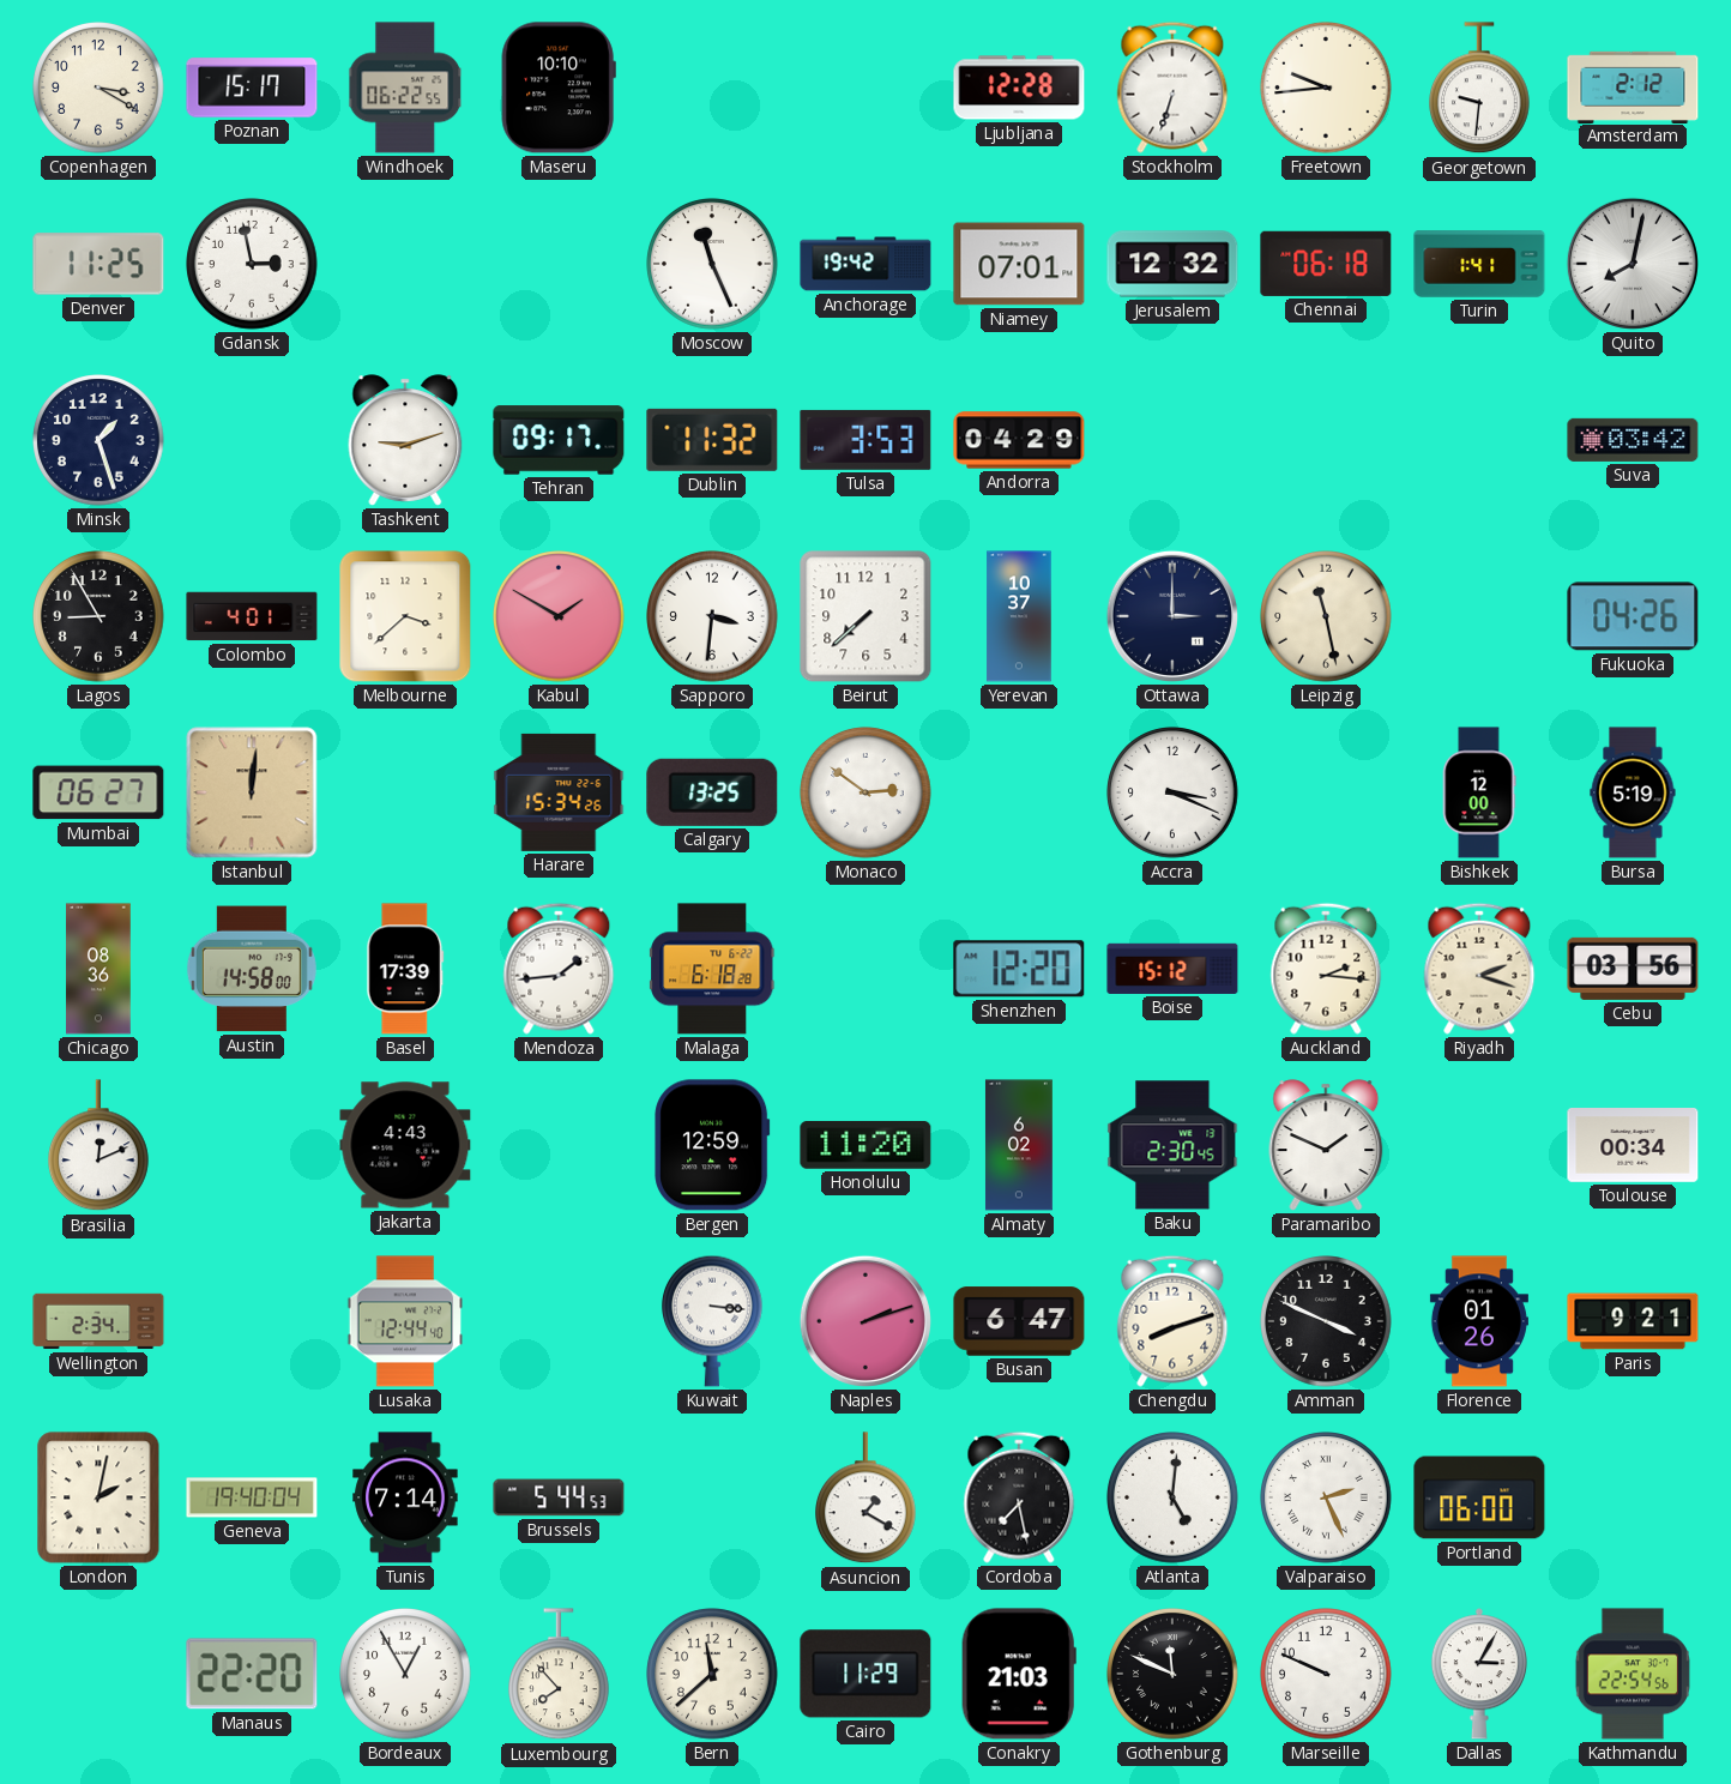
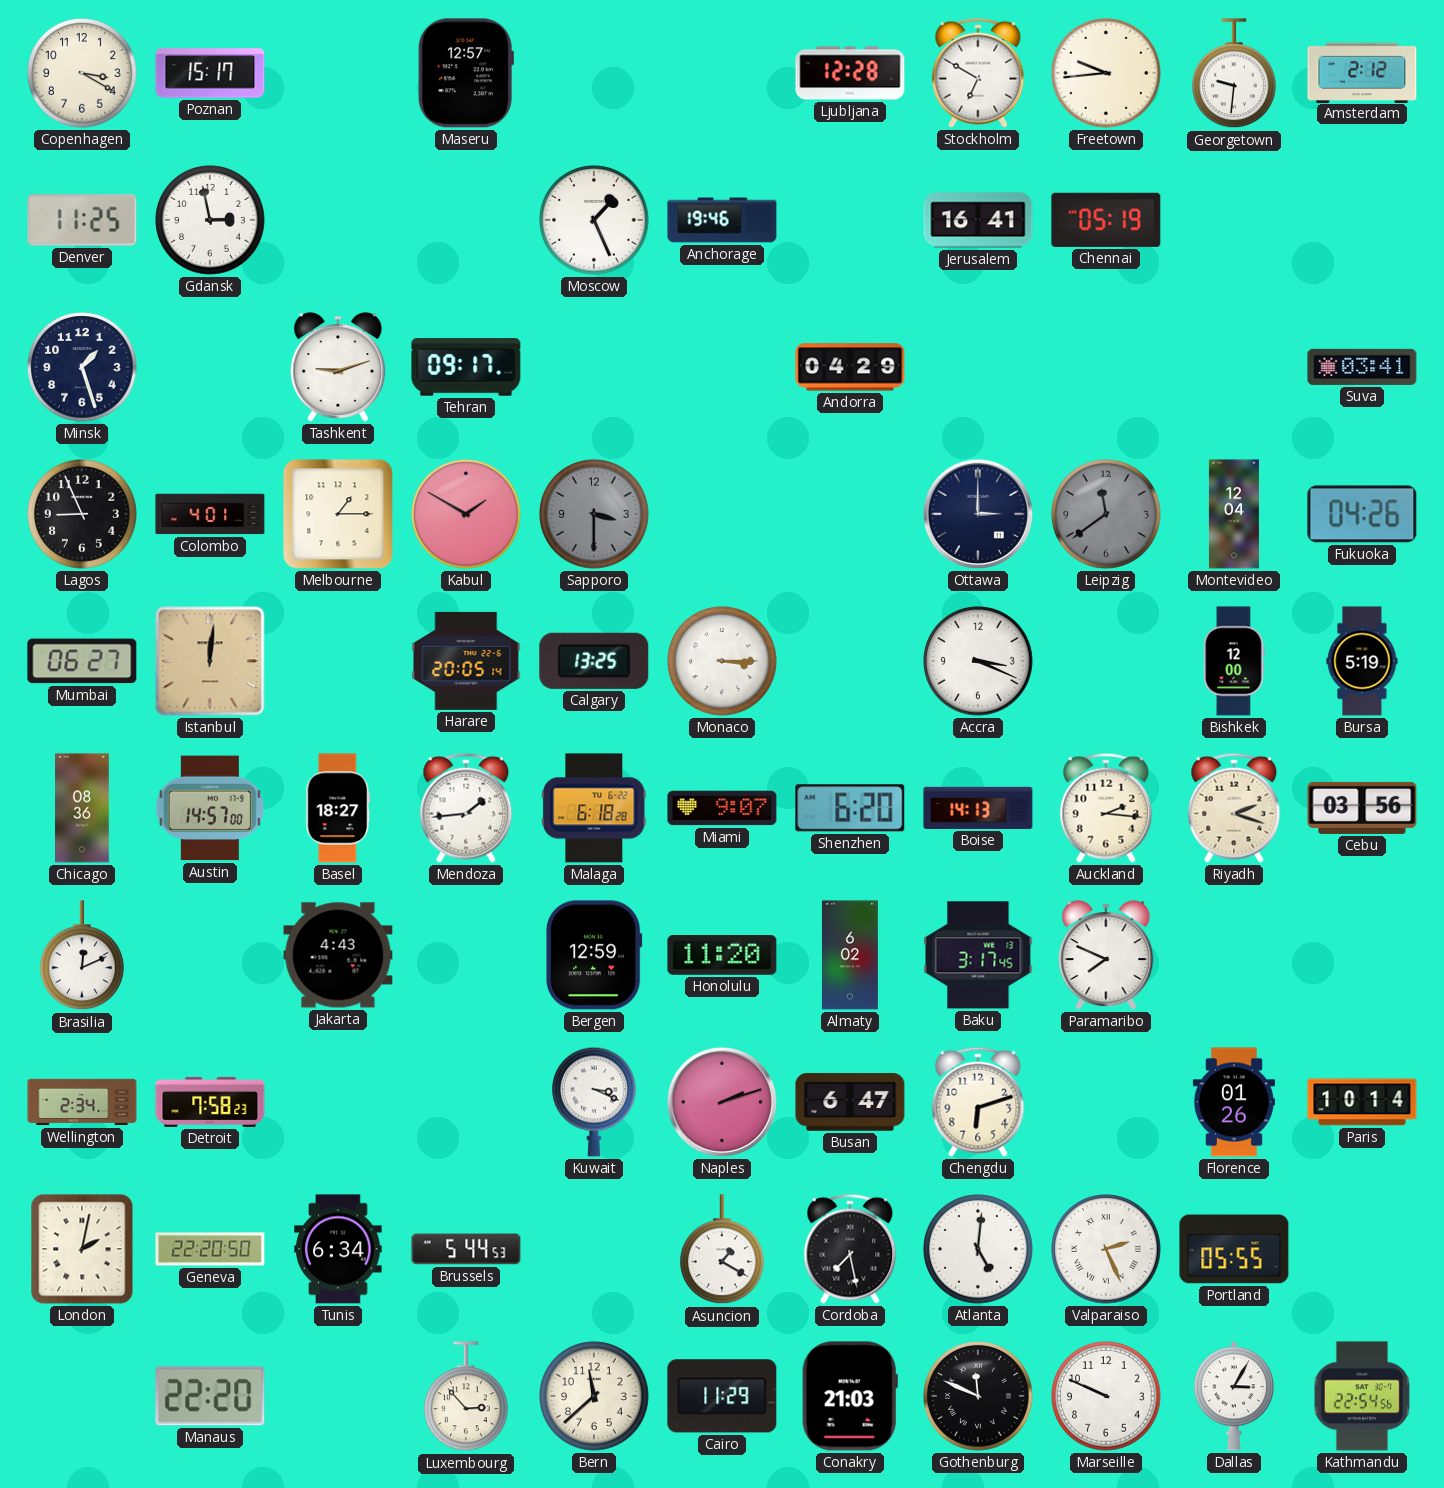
Windhoek: 06:22 -> none (406, 88)
Maseru: 10:10 -> 12:57 (466, 73)
Stockholm: 6:33 -> 6:50 (978, 73)
Moscow: 11:26 -> 1:26 (594, 220)
Anchorage: 19:42 -> 19:46 (722, 220)
Niamey: 07:01 -> none (1019, 264)
Jerusalem: 12:32 -> 16:41 (978, 220)
Chennai: 06:18 -> 05:19 (1106, 220)
Turin: 1:41 -> none (1479, 264)
Quito: 8:02 -> none (1633, 264)
Dublin: 11:32 -> none (712, 440)
Tulsa: 3:53 -> none (865, 440)
Suva: 03:42 -> 03:41 (1362, 367)
Lagos: 8:55 -> 8:56 (82, 514)
Melbourne: 3:38 -> 1:15 (338, 514)
Sapporo: 3:31 -> 3:30 (594, 514)
Sapporo dial: white -> grey (594, 514)
Beirut: 7:38 -> none (865, 616)
Yerevan: 10:37 -> none (1019, 616)
Leipzig: 11:28 -> 11:39 (1106, 514)
Leipzig dial: cream -> grey (1106, 514)
Montevideo: none -> 12:04 (1234, 514)
Harare: 15:34 -> 20:05 (466, 661)
Monaco: 2:51 -> 3:15 (722, 661)
Austin: 14:58 -> 14:57 (210, 808)
Basel: 17:39 -> 18:27 (338, 808)
Miami: none -> 9:07 (722, 808)
Shenzhen: 12:20 -> 6:20 (850, 808)
Boise: 15:12 -> 14:13 (978, 808)
Baku: 2:30 -> 3:17 (978, 955)
Paramaribo: 1:49 -> 7:49 (1106, 955)
Toulouse: 00:34 -> none (1633, 1146)
Detroit: none -> 7:58 (210, 1102)
Lusaka: 12:44 -> none (404, 1321)
Kuwait: 3:16 -> 3:19 (595, 1102)
Chengdu: 8:12 -> 6:12 (978, 1102)
Amman: 3:49 -> none (1326, 1321)
Paris: 9:21 -> 10:14 (1362, 1102)
Geneva: 19:40 -> 22:20 (210, 1249)
Tunis: 7:14 -> 6:34 (338, 1249)
Portland: 06:00 -> 05:55 (1234, 1249)
Bordeaux: 12:55 -> none (405, 1674)
Luxembourg: 7:53 -> 2:53 (467, 1397)
